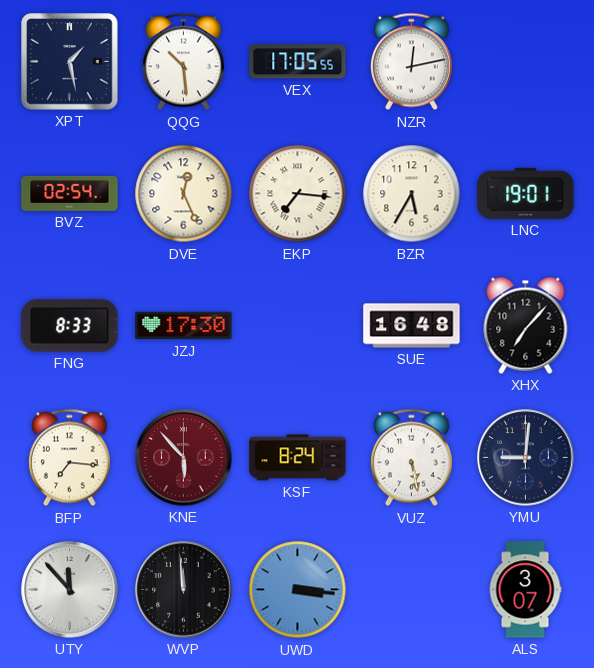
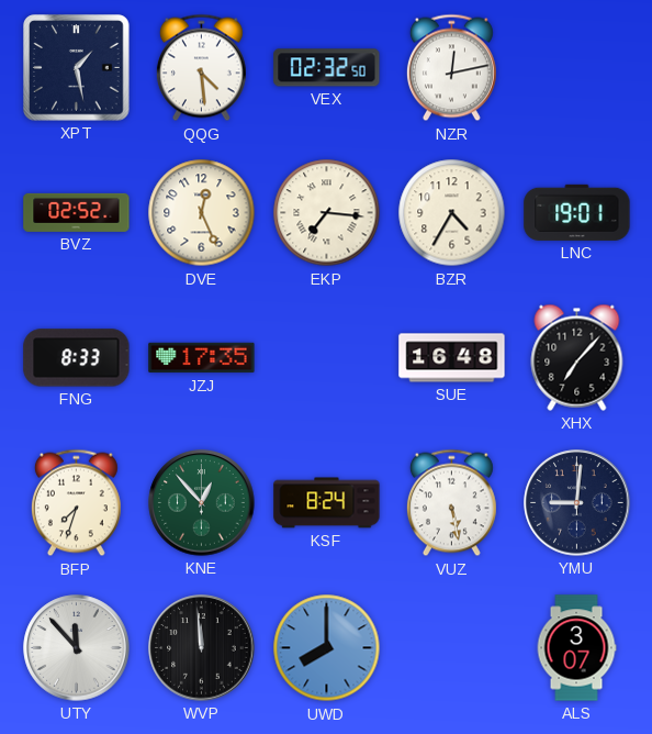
QQG: 10:29 -> 4:29 (201, 68)
VEX: 17:05 -> 02:32 (327, 68)
BVZ: 02:54 -> 02:52 (77, 212)
BZR: 5:35 -> 4:35 (452, 213)
JZJ: 17:30 -> 17:35 (202, 358)
BFP: 7:16 -> 7:33 (76, 503)
KNE: 5:53 -> 12:53 (202, 503)
KNE dial: burgundy -> green (202, 503)
UWD: 3:16 -> 8:00 (327, 648)
